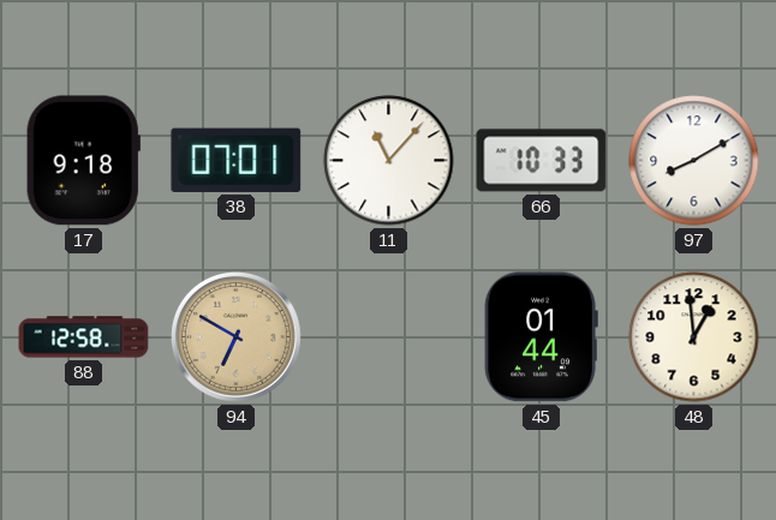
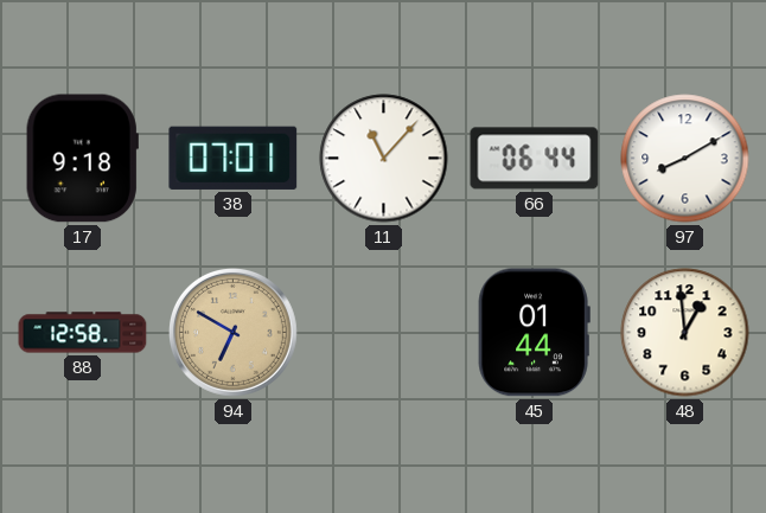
66: 10:33 -> 06:44 (535, 159)
